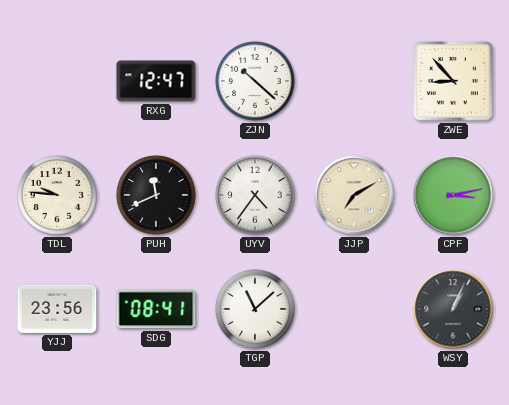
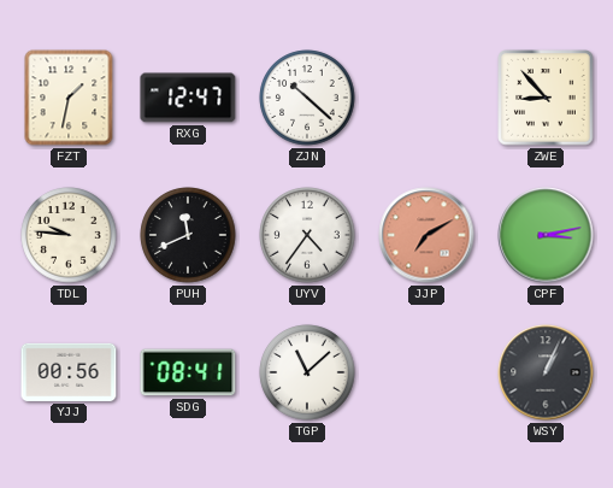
FZT: none -> 1:32 (69, 98)
JJP dial: cream -> salmon (426, 235)
YJJ: 23:56 -> 00:56 (69, 372)
